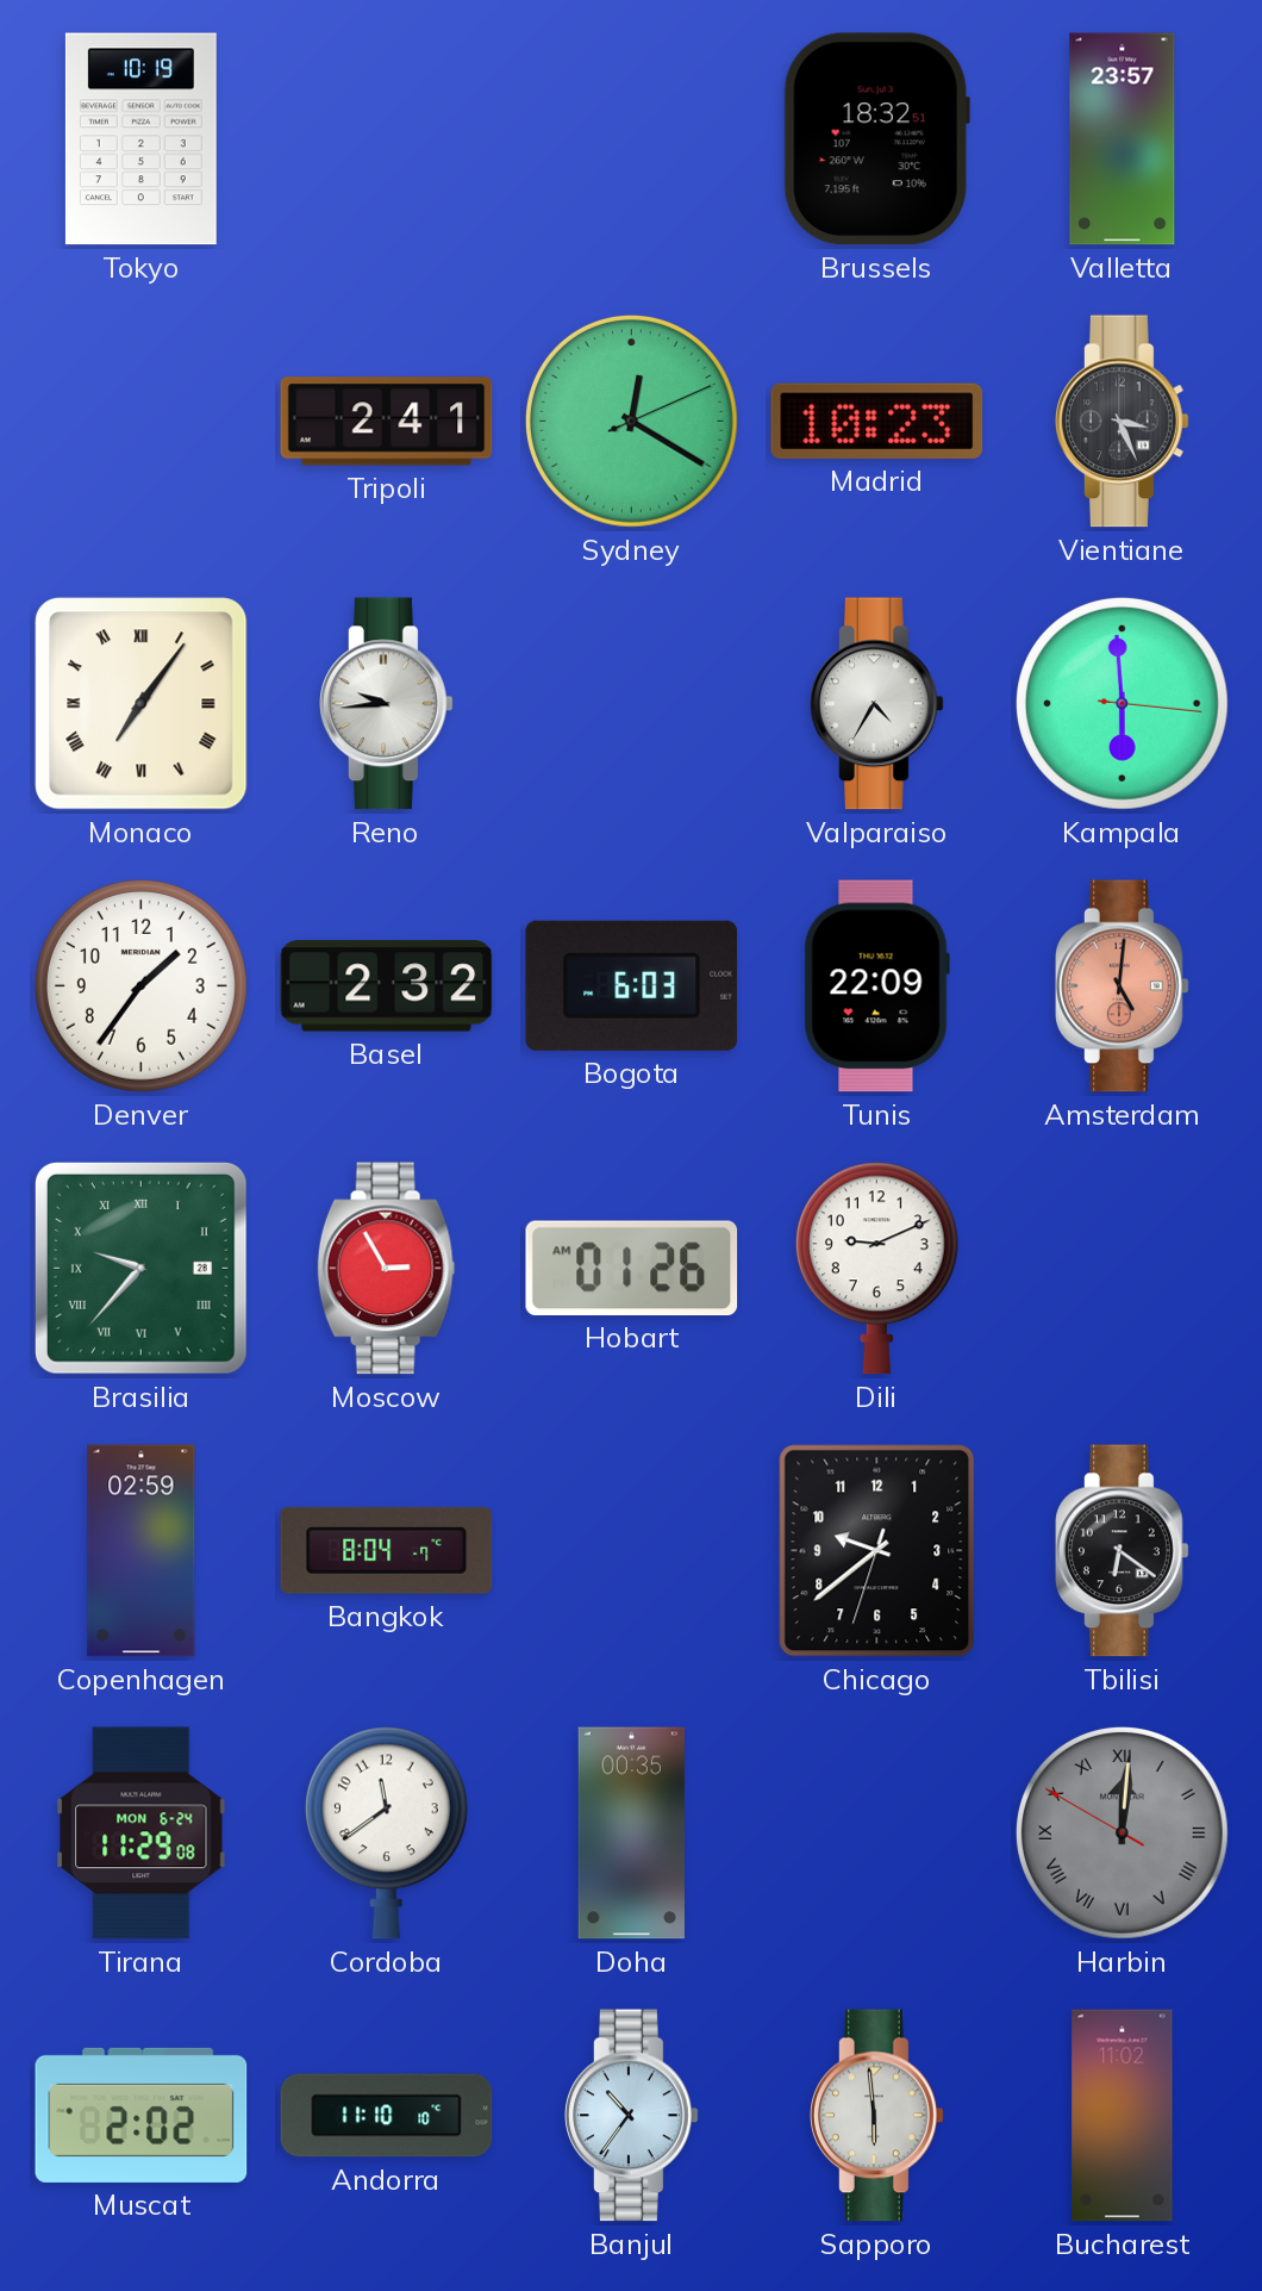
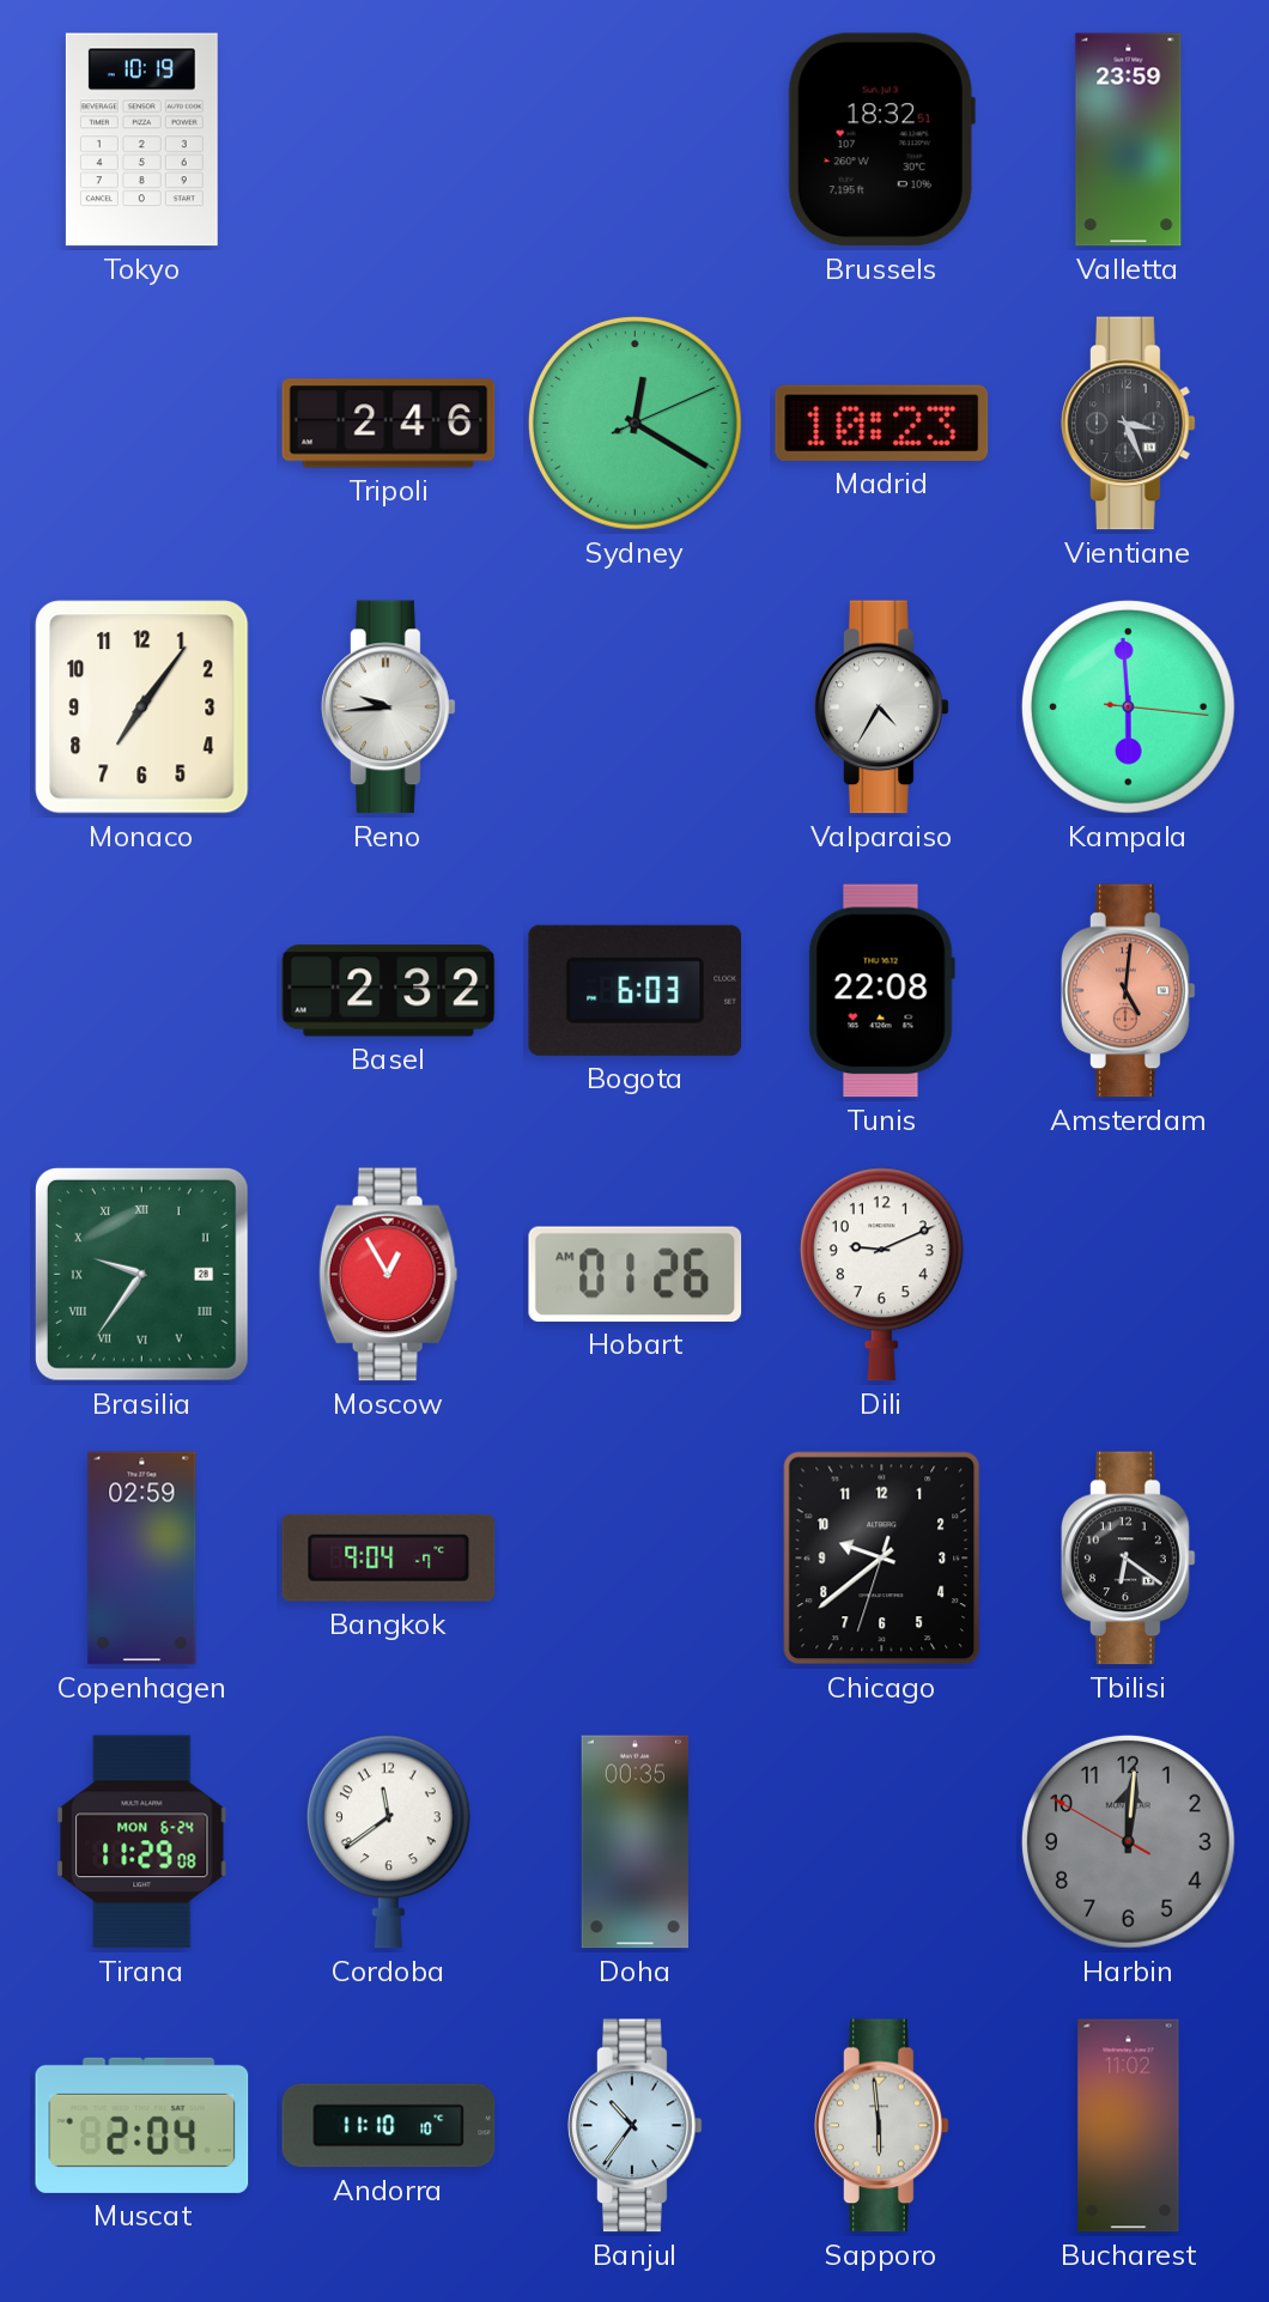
Valletta: 23:57 -> 23:59 (1129, 140)
Tripoli: 2:41 -> 2:46 (389, 424)
Monaco numerals: Roman -> Arabic (142, 707)
Denver: 1:36 -> none (140, 985)
Tunis: 22:09 -> 22:08 (881, 991)
Brasilia: 9:37 -> 9:36 (141, 1274)
Moscow: 2:55 -> 12:55 (388, 1275)
Bangkok: 8:04 -> 9:04 (389, 1557)
Harbin numerals: Roman -> Arabic (1128, 1841)
Muscat: 2:02 -> 2:04 (142, 2125)
